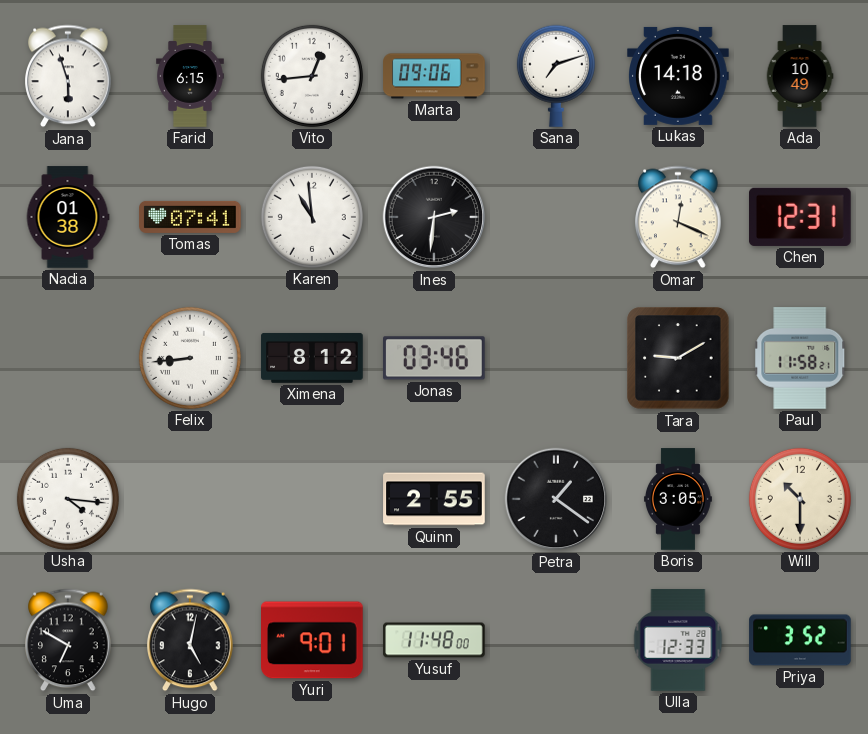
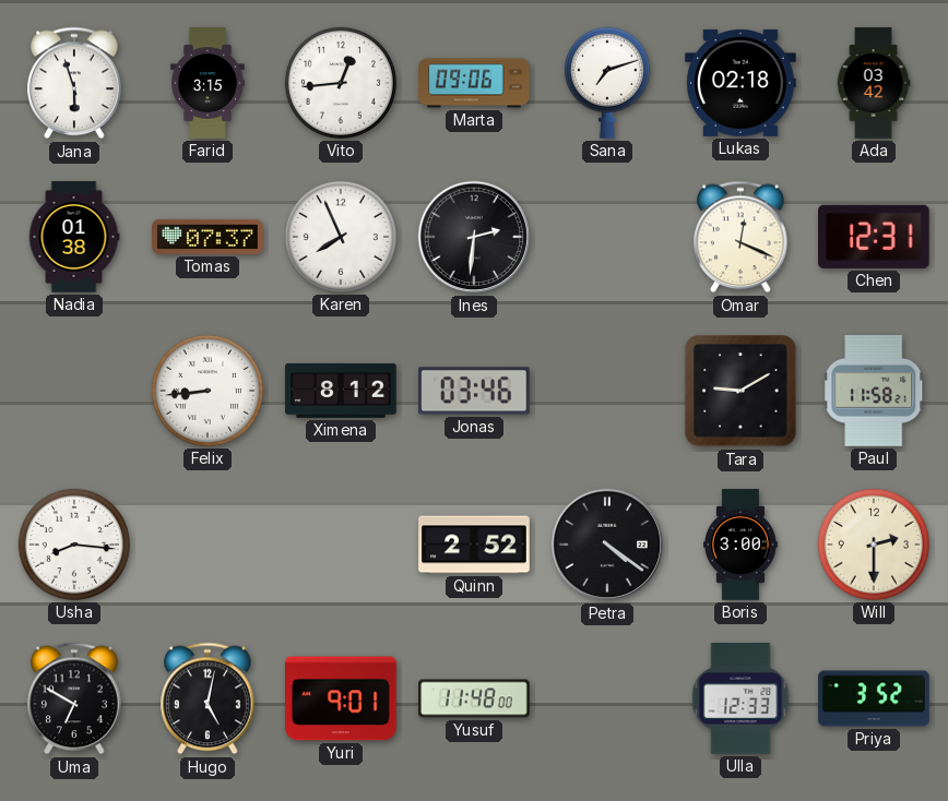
Farid: 6:15 -> 3:15 (208, 83)
Lukas: 14:18 -> 02:18 (740, 83)
Ada: 10:49 -> 03:42 (874, 83)
Tomas: 07:41 -> 07:37 (208, 237)
Karen: 10:59 -> 7:56 (341, 237)
Usha: 4:16 -> 8:16 (74, 545)
Quinn: 2:55 -> 2:52 (474, 545)
Petra: 1:21 -> 4:21 (607, 545)
Boris: 3:05 -> 3:00 (740, 545)
Will: 10:30 -> 2:30 (874, 545)
